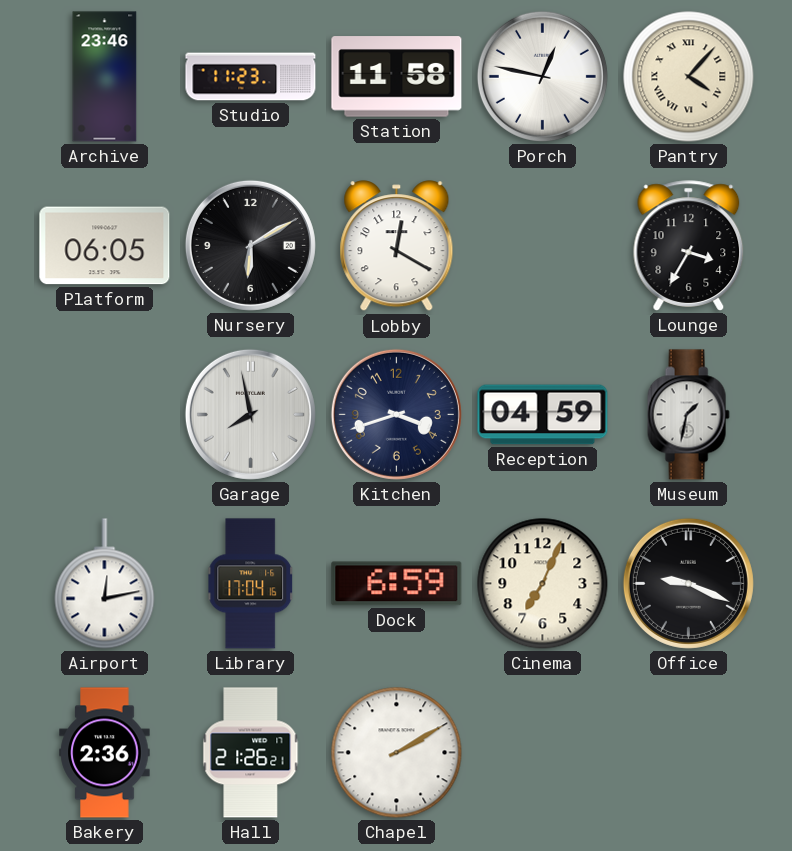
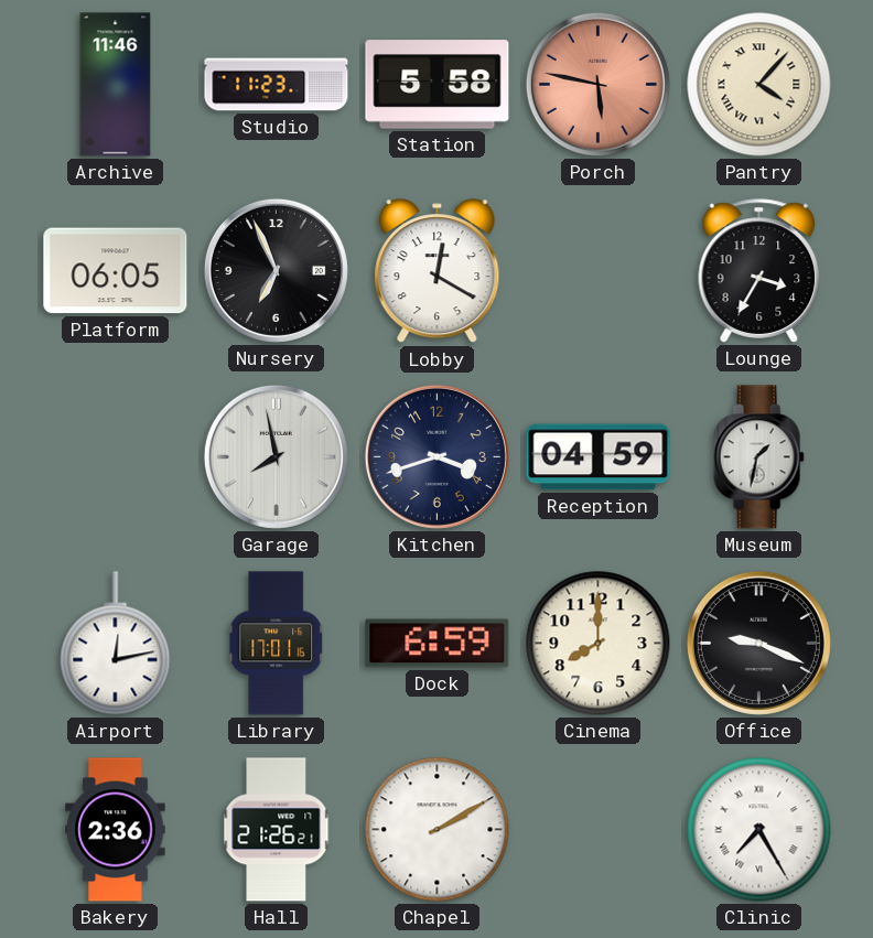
Archive: 23:46 -> 11:46 (116, 85)
Station: 11:58 -> 5:58 (438, 85)
Porch: 12:47 -> 5:47 (597, 84)
Porch dial: white -> salmon (597, 84)
Nursery: 6:10 -> 6:56 (276, 270)
Library: 17:04 -> 17:01 (277, 644)
Cinema: 7:04 -> 8:00 (599, 644)
Clinic: none -> 7:25 (759, 830)
